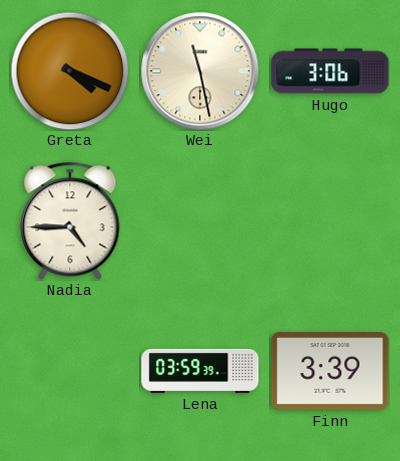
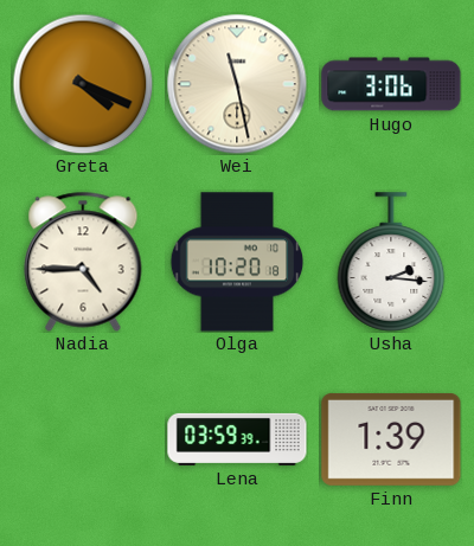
Olga: none -> 10:20 (237, 262)
Usha: none -> 2:16 (391, 262)
Finn: 3:39 -> 1:39 (391, 439)
